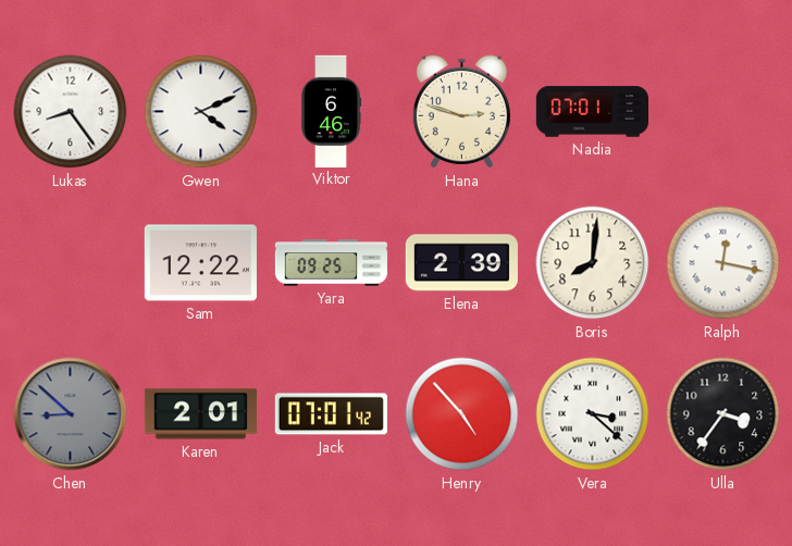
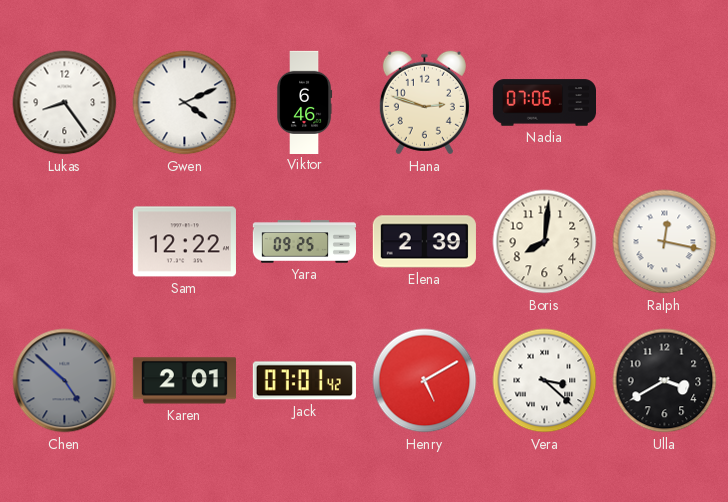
Nadia: 07:01 -> 07:06 (544, 103)
Chen: 8:52 -> 4:52 (65, 381)
Henry: 4:53 -> 5:10 (425, 381)
Ulla: 3:36 -> 3:40 (665, 381)
